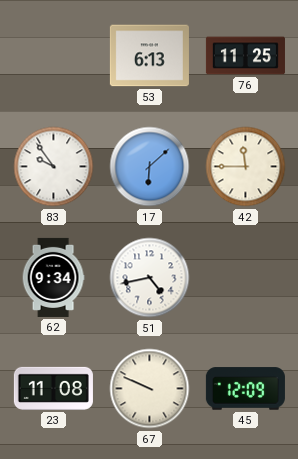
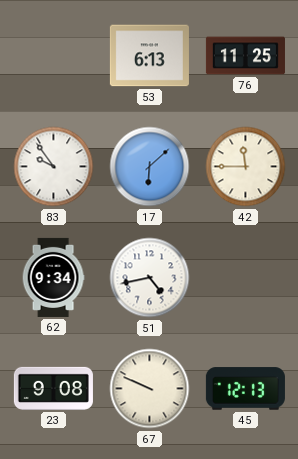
23: 11:08 -> 9:08 (53, 388)
45: 12:09 -> 12:13 (245, 389)
